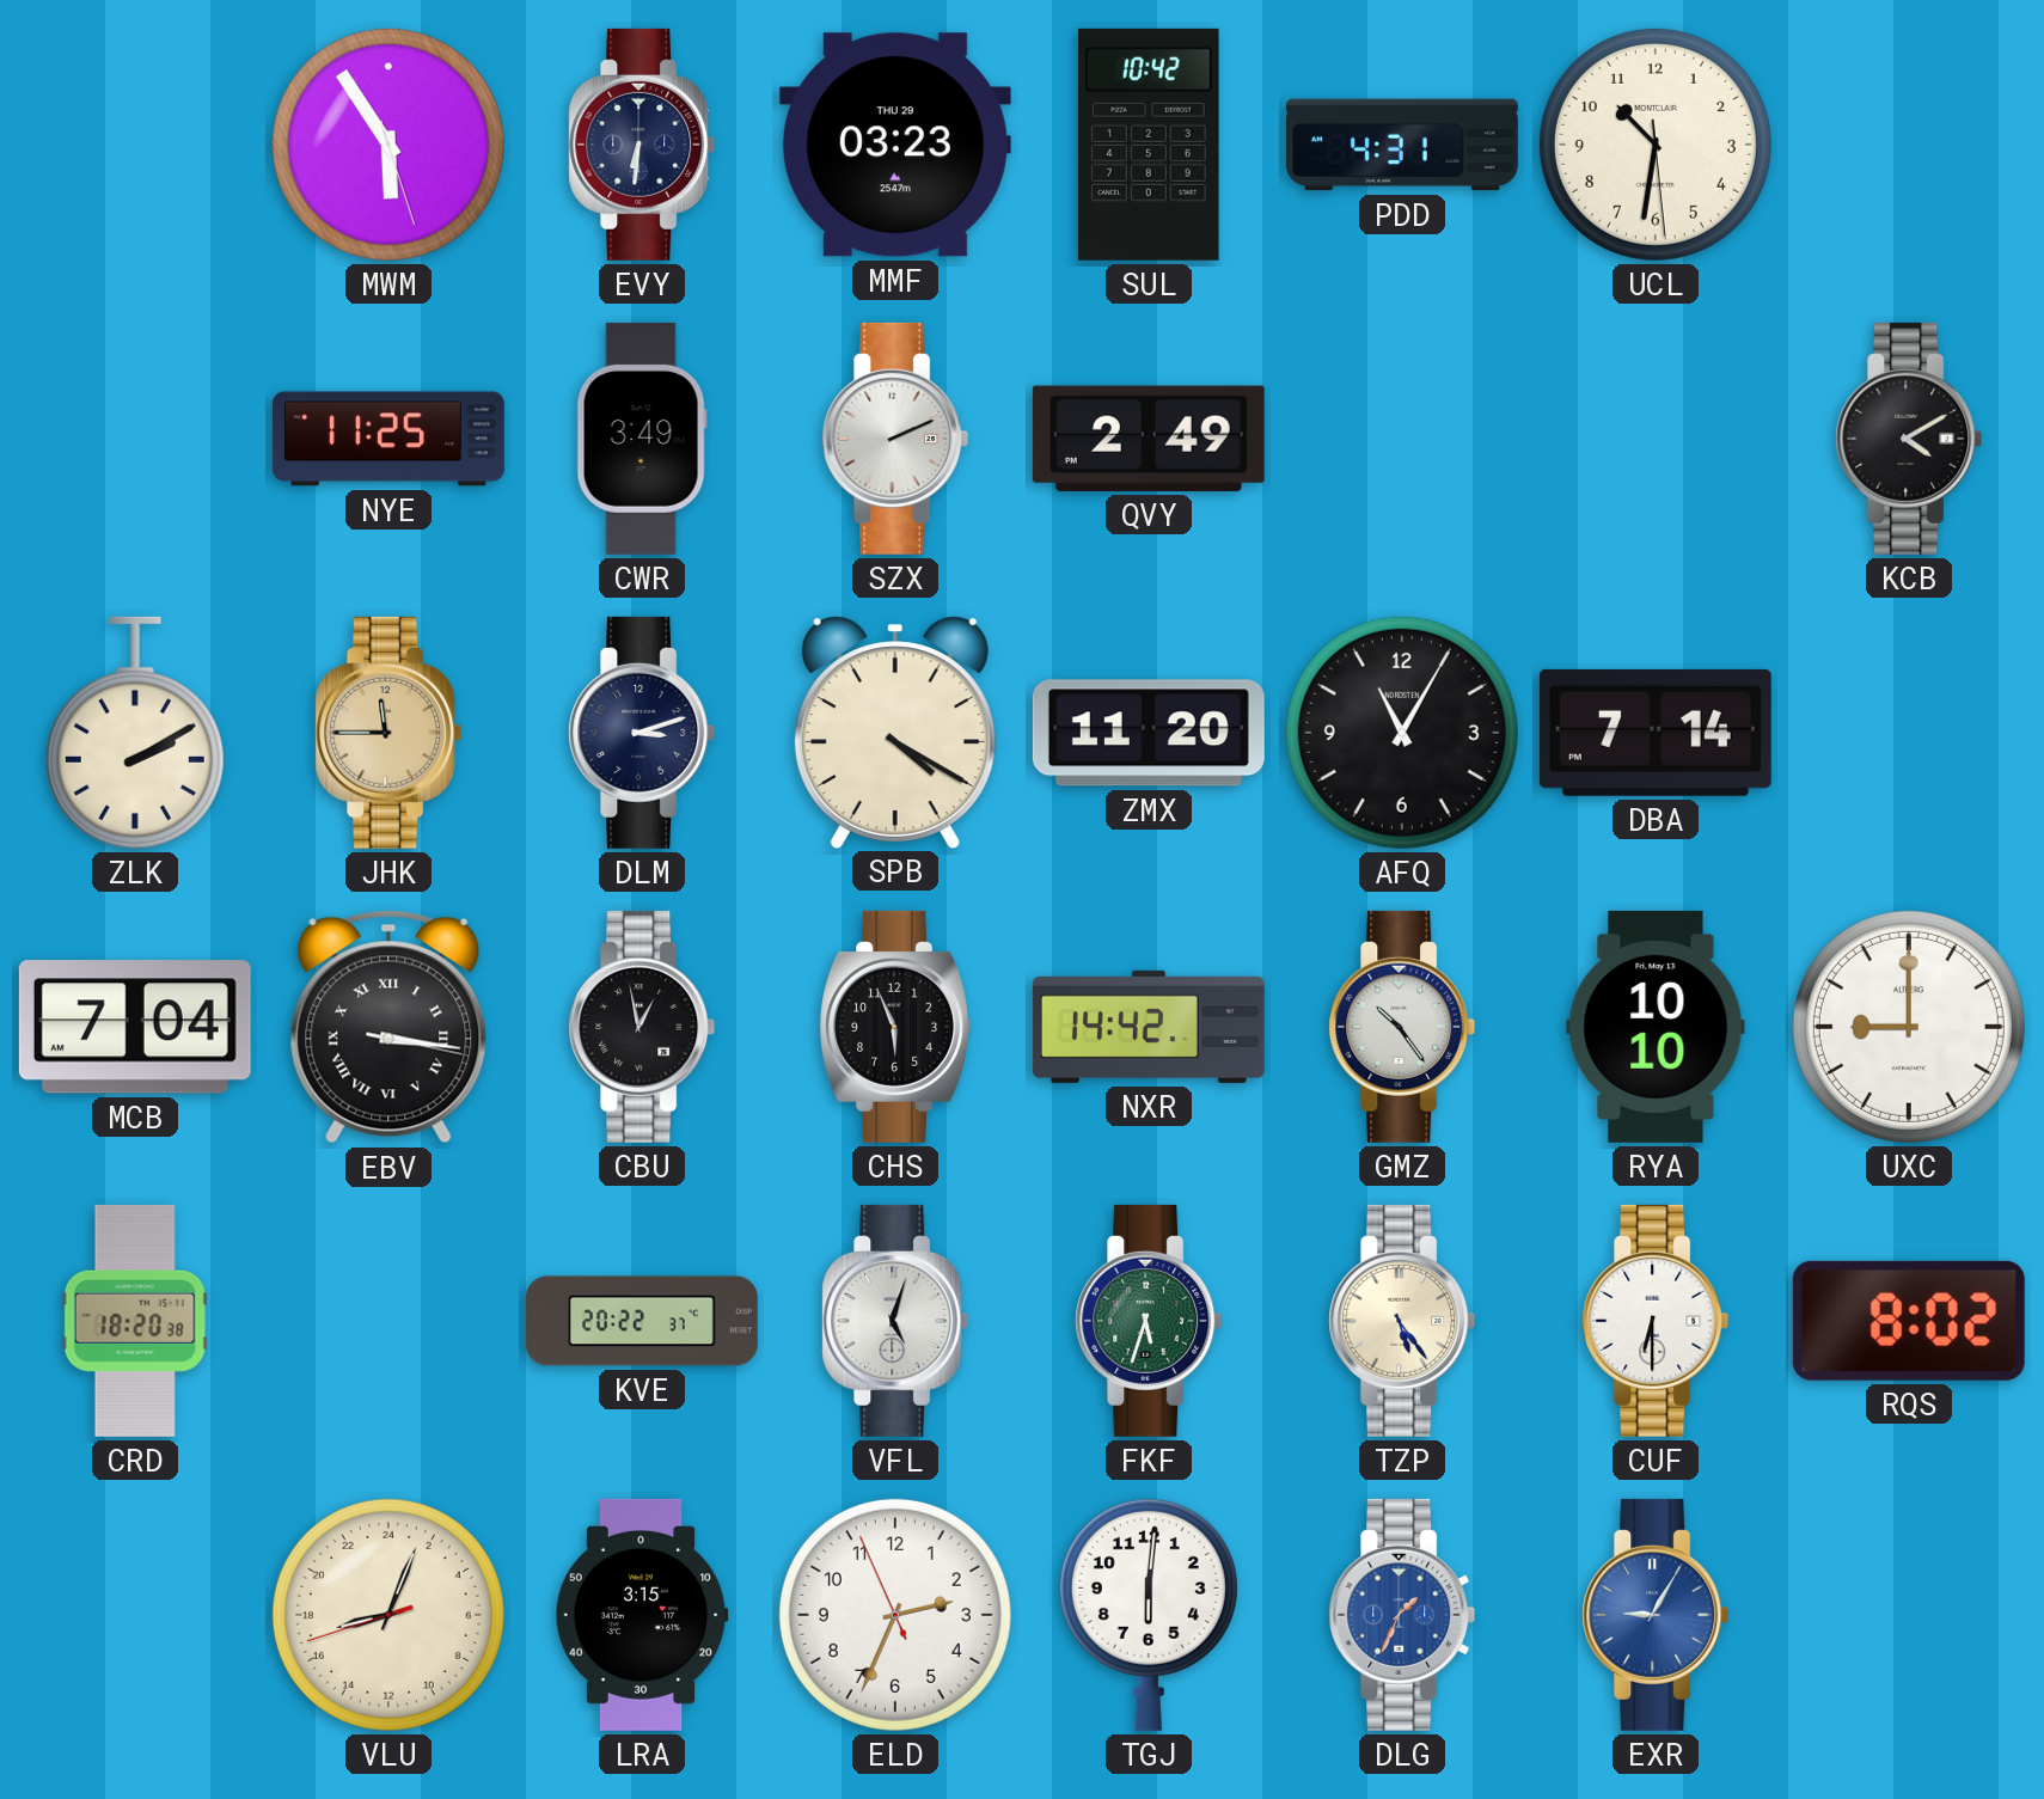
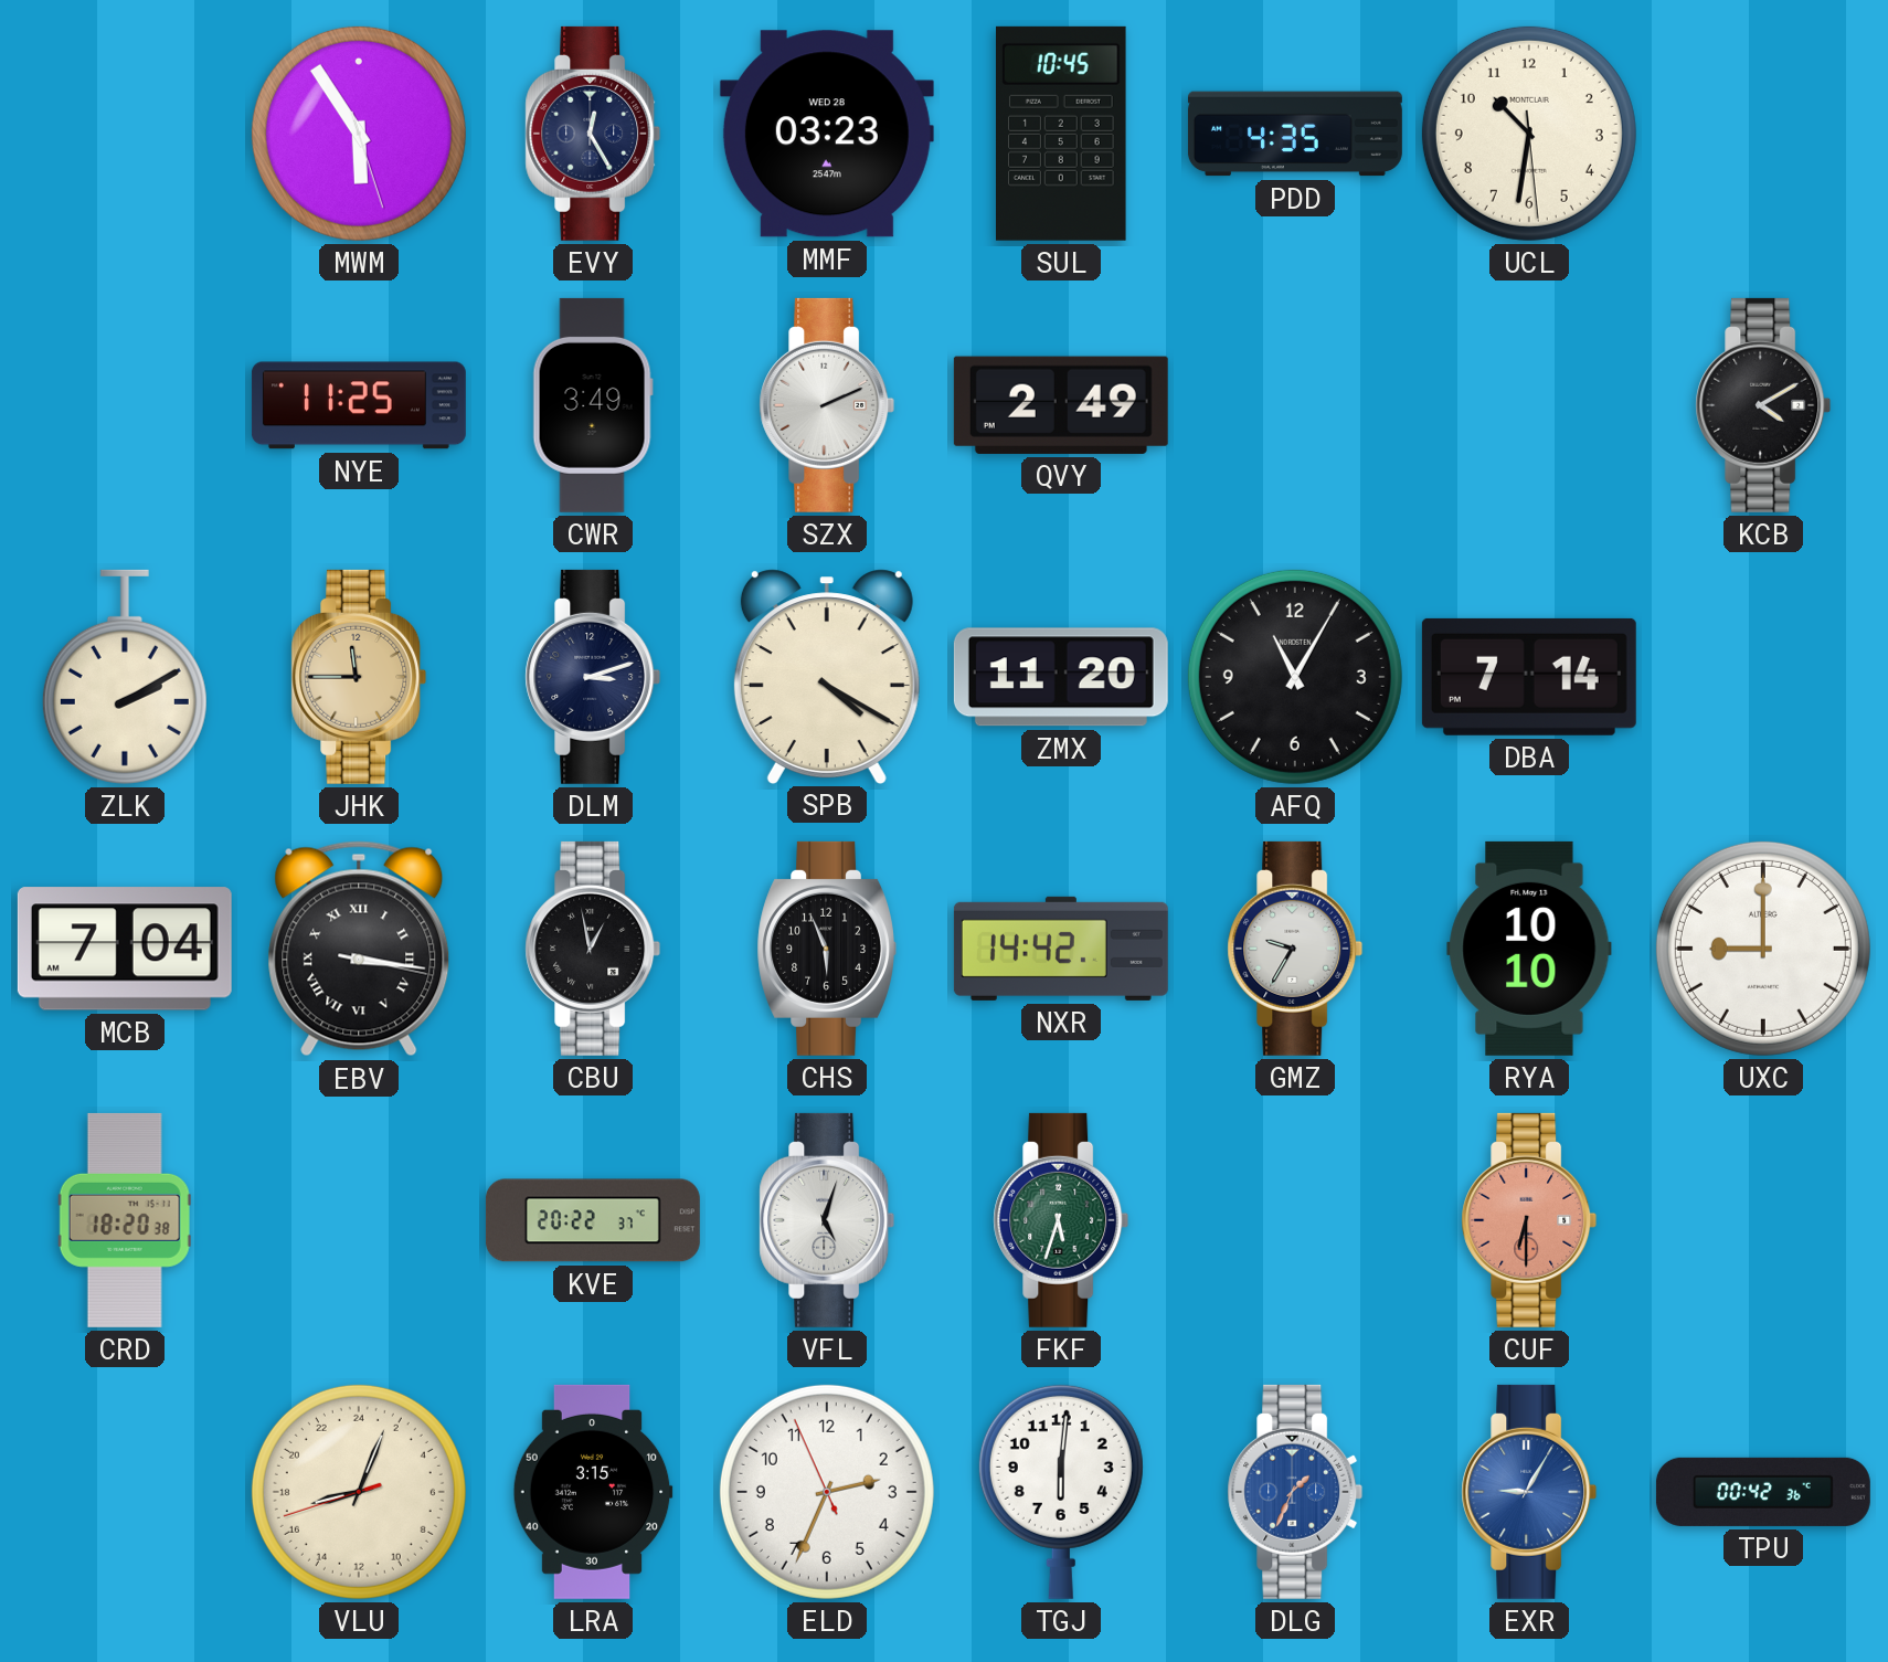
EVY: 6:31 -> 12:25 (593, 134)
MMF date: THU 29 -> WED 28 (827, 134)
SUL: 10:42 -> 10:45 (1062, 134)
PDD: 4:31 -> 4:35 (1295, 134)
GMZ: 10:24 -> 9:35 (1295, 949)
TZP: 5:24 -> none (1402, 1321)
CUF dial: white -> salmon (1529, 1220)
RQS: 8:02 -> none (1909, 1321)
TPU: none -> 00:42 (1763, 1492)
